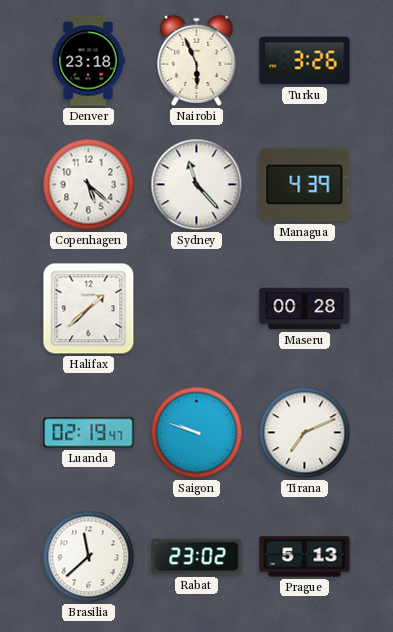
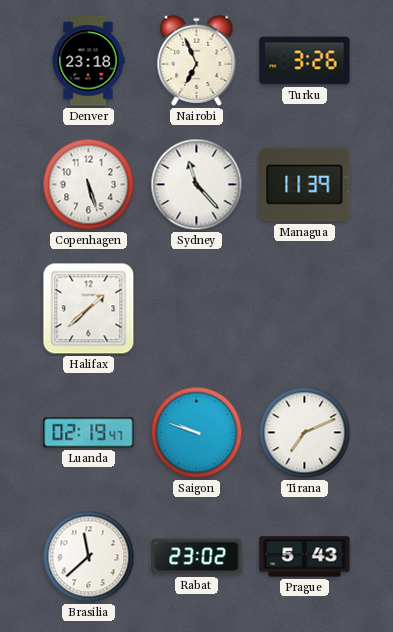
Nairobi: 5:56 -> 6:56 (197, 60)
Copenhagen: 5:22 -> 5:27 (89, 185)
Managua: 4:39 -> 11:39 (305, 185)
Maseru: 00:28 -> none (305, 309)
Prague: 5:13 -> 5:43 (305, 557)
